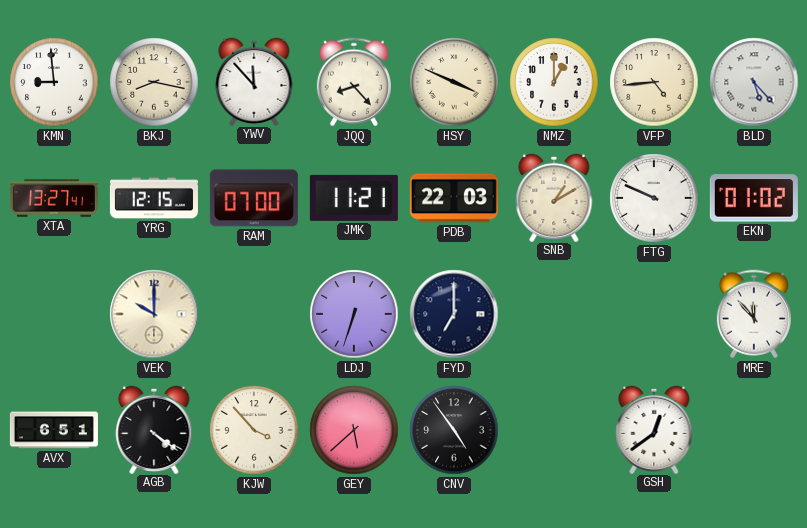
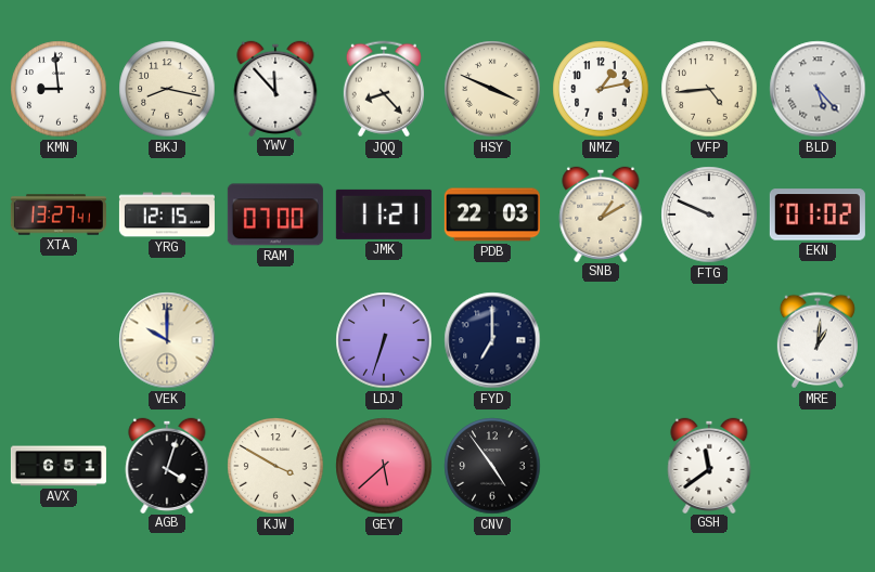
NMZ: 1:00 -> 1:13 (601, 89)
MRE: 11:53 -> 1:01 (818, 340)
AGB: 4:21 -> 4:03 (167, 465)
KJW: 3:53 -> 3:50 (275, 466)
GSH: 12:39 -> 11:39 (709, 465)
